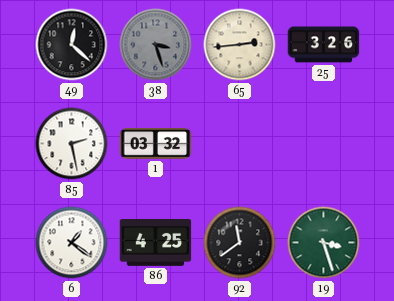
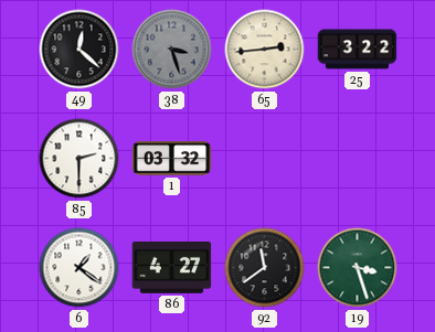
25: 3:26 -> 3:22 (358, 50)
85: 2:28 -> 2:30 (79, 159)
86: 4:25 -> 4:27 (172, 268)
